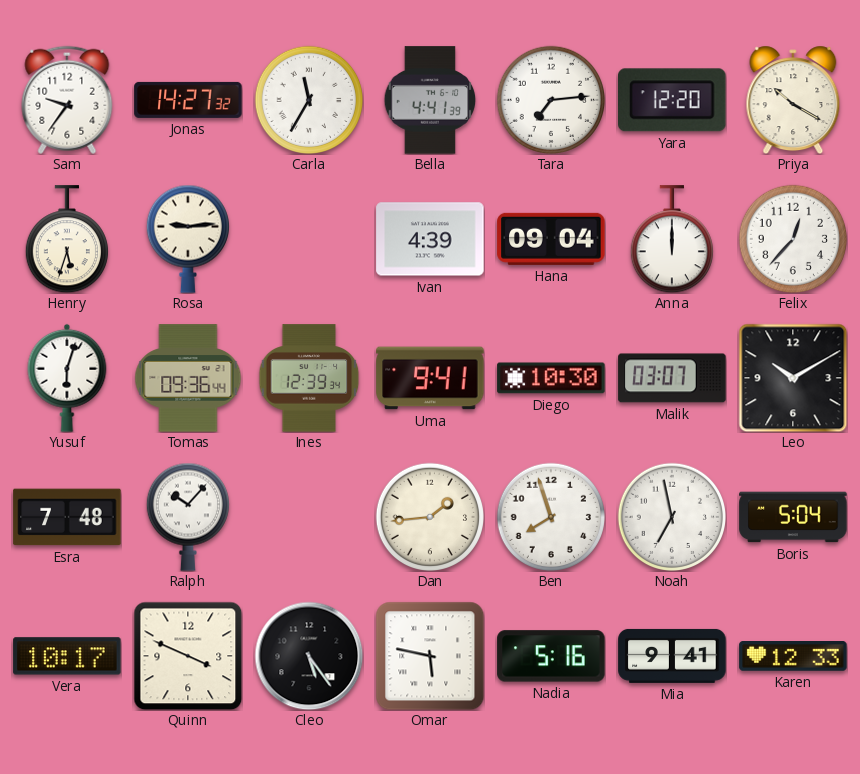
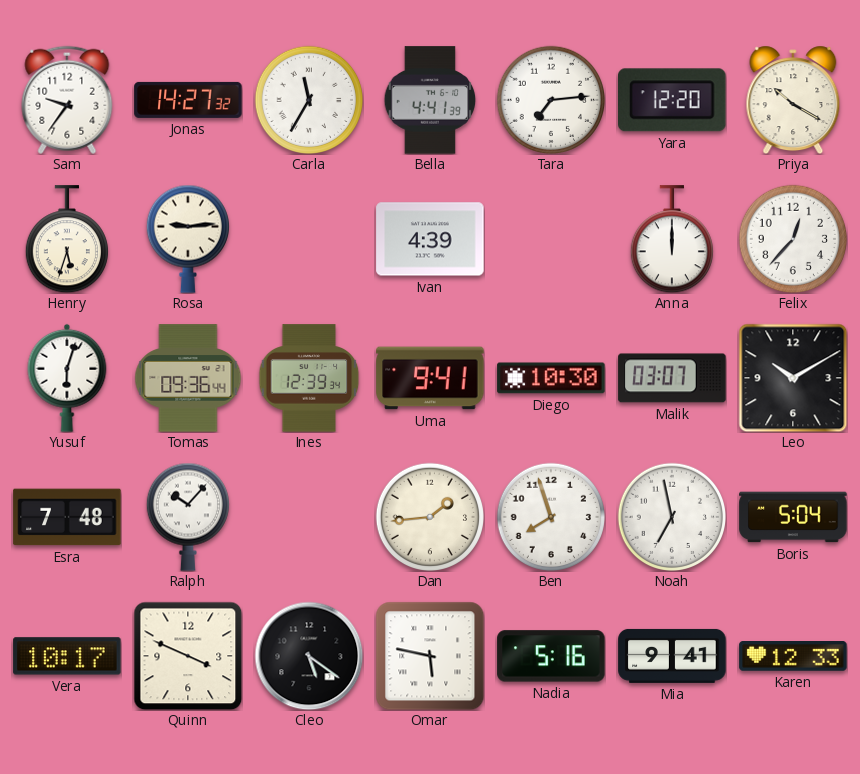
Hana: 09:04 -> none (551, 239)
Cleo: 5:24 -> 5:21 (309, 656)
